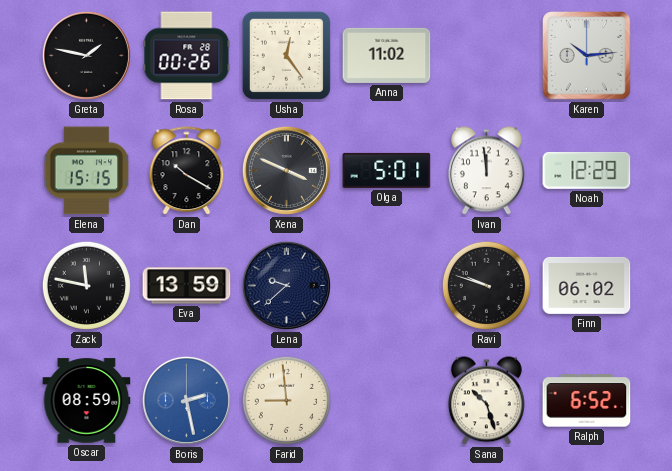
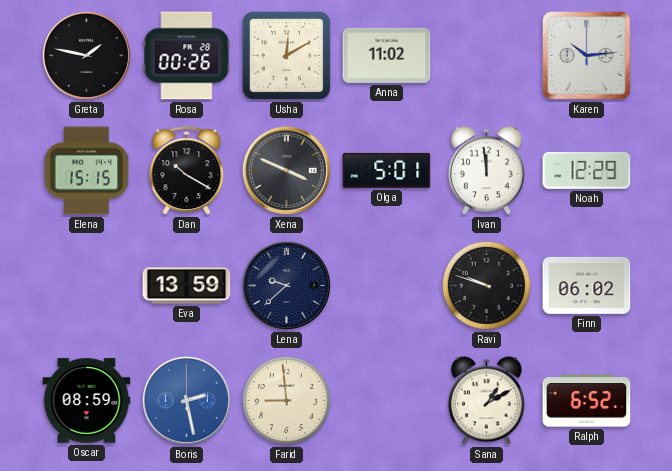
Usha: 12:24 -> 12:10 (286, 55)
Zack: 11:47 -> none (86, 285)
Sana: 10:27 -> 1:10 (487, 401)
